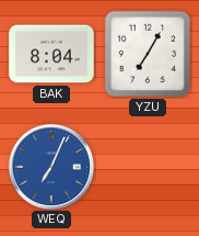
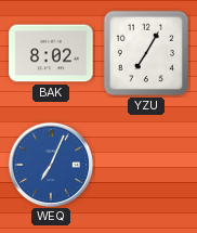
BAK: 8:04 -> 8:02 (51, 53)
